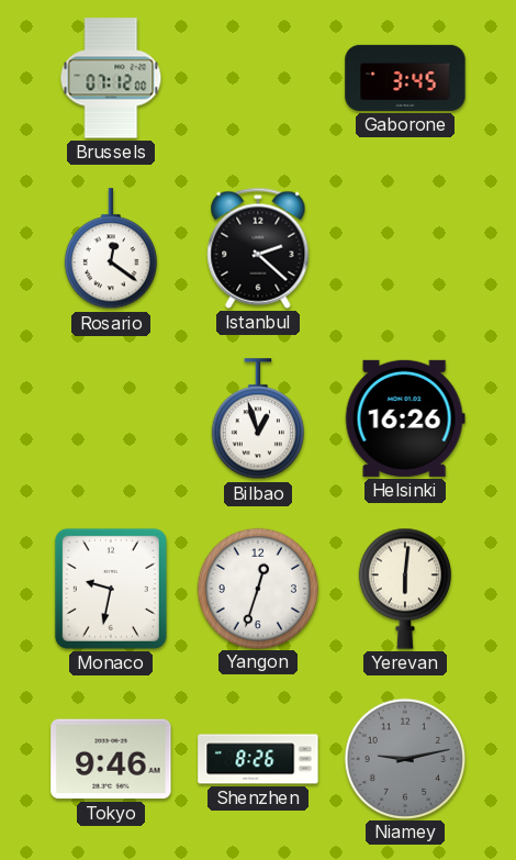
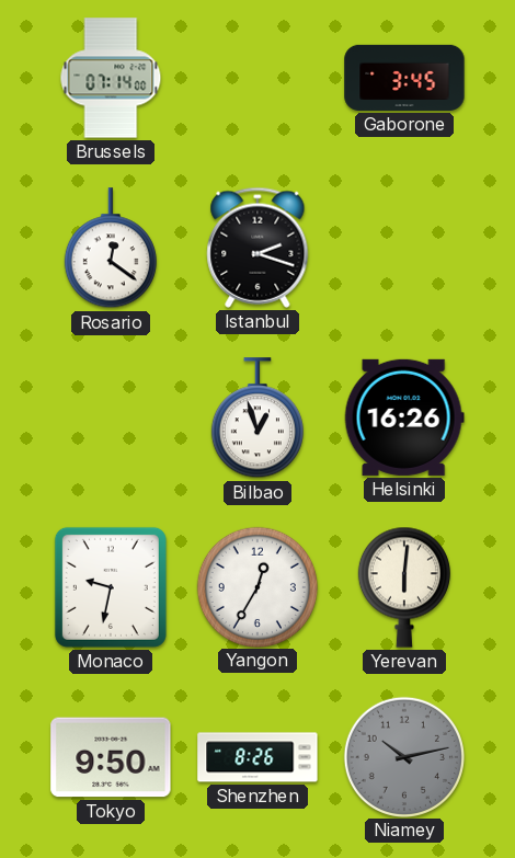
Brussels: 07:12 -> 07:14 (111, 78)
Istanbul: 2:22 -> 2:18 (257, 248)
Yangon: 12:33 -> 12:35 (256, 586)
Tokyo: 9:46 -> 9:50 (111, 757)
Niamey: 9:13 -> 10:13 (403, 756)
